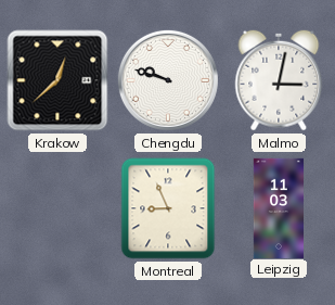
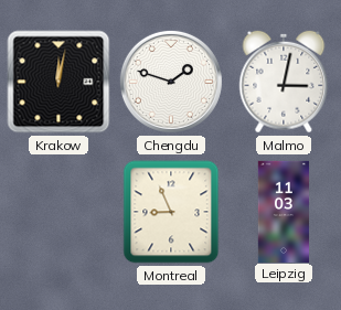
Krakow: 12:38 -> 12:02 (58, 82)
Chengdu: 9:48 -> 1:48 (171, 82)
